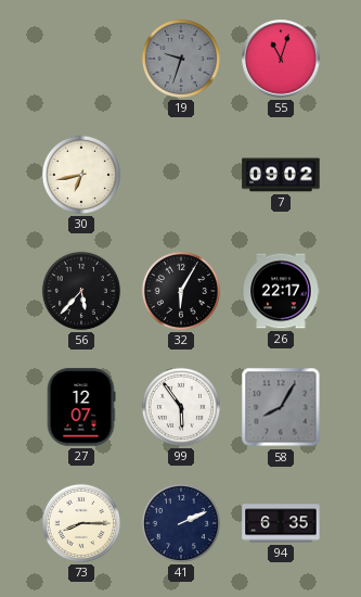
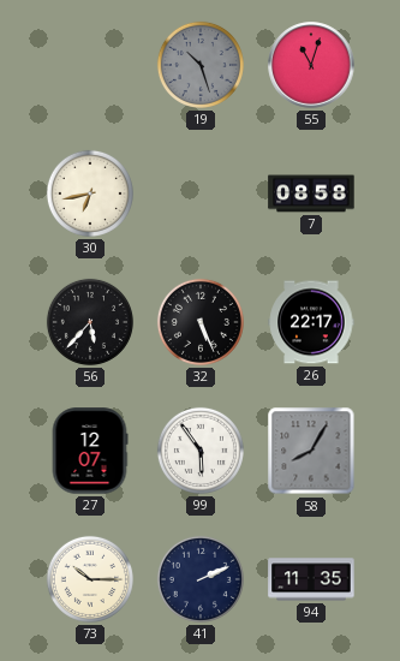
19: 9:33 -> 10:27 (201, 65)
7: 09:02 -> 08:58 (311, 193)
32: 6:05 -> 5:26 (201, 322)
73: 8:15 -> 10:15 (90, 579)
94: 6:35 -> 11:35 (311, 579)
